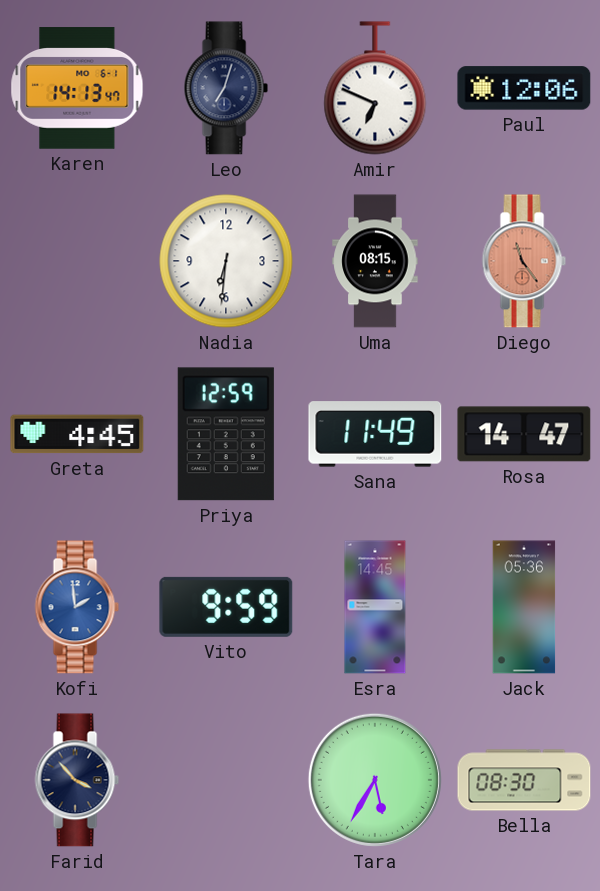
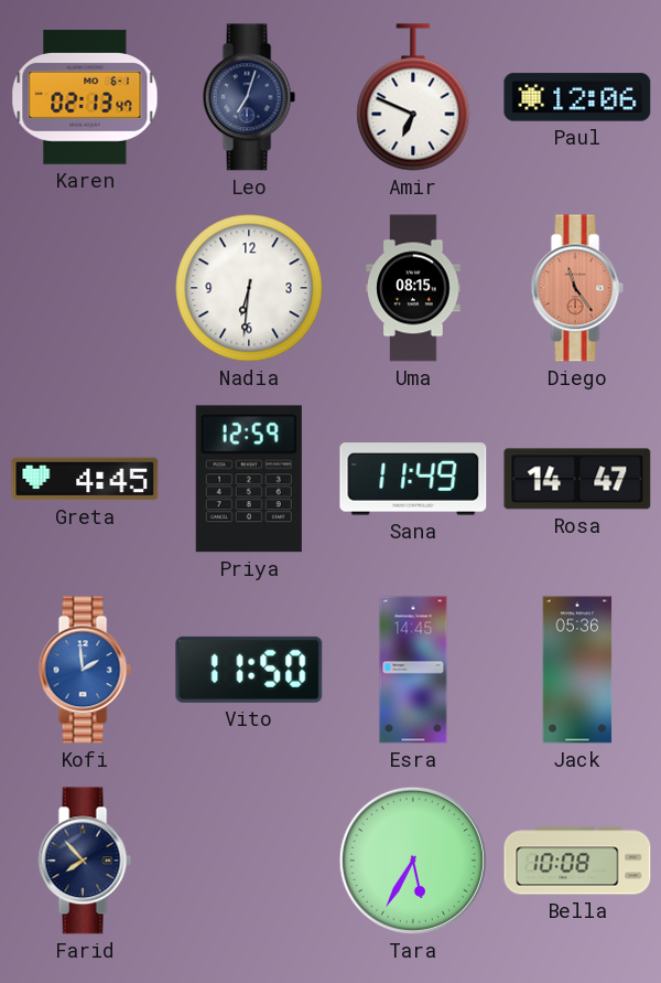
Karen: 14:13 -> 02:13 (85, 97)
Vito: 9:59 -> 11:50 (249, 670)
Farid: 3:53 -> 7:53 (85, 861)
Bella: 08:30 -> 10:08 (577, 861)
